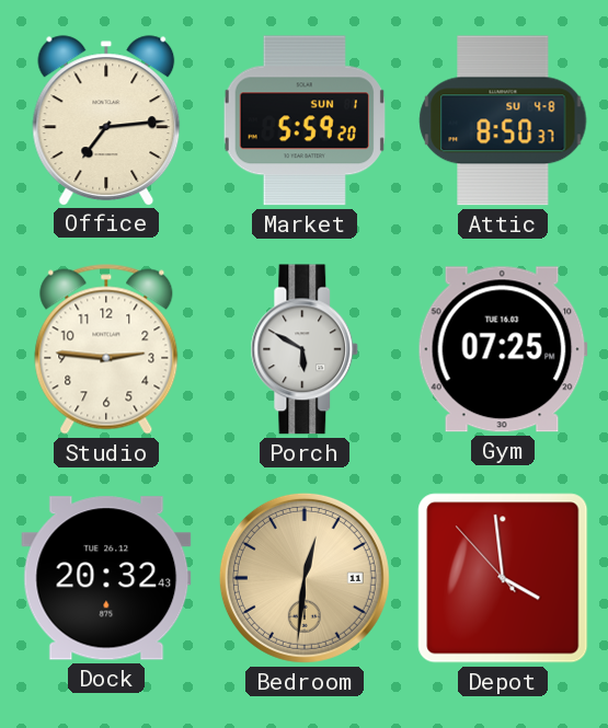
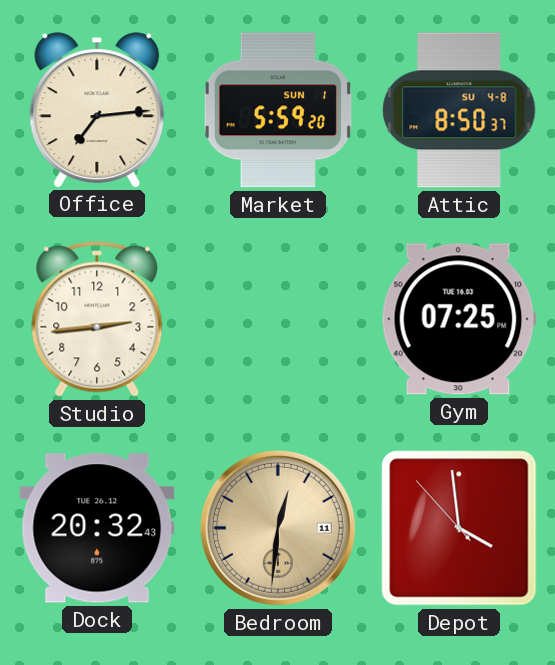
Studio: 2:46 -> 2:44 (97, 319)
Porch: 5:50 -> none (305, 349)
